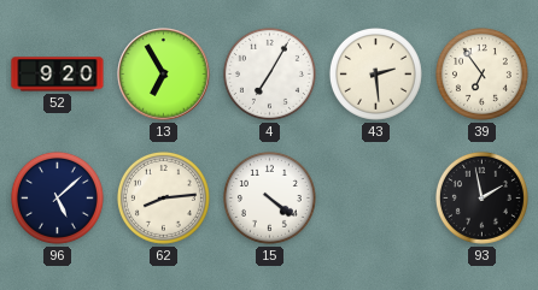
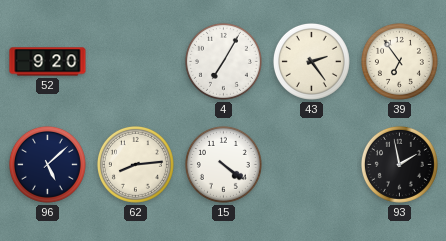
13: 6:55 -> none (164, 75)
43: 2:29 -> 2:24 (311, 61)
